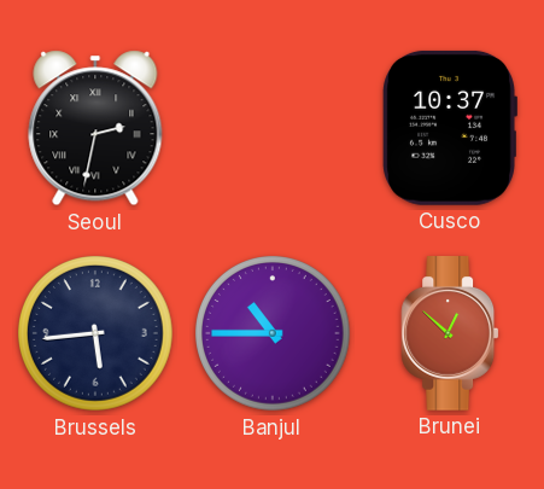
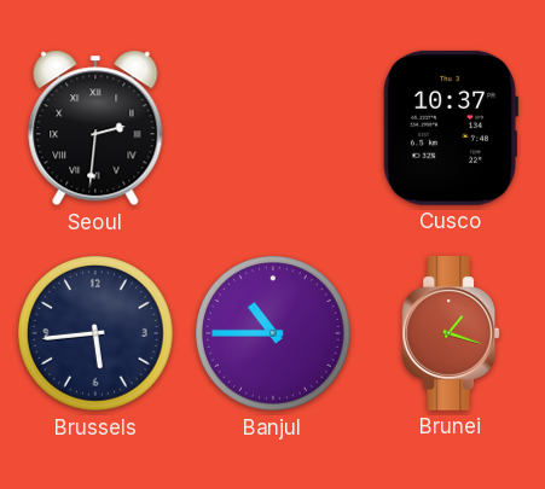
Seoul: 2:32 -> 2:31 (95, 128)
Brunei: 12:52 -> 1:18 (451, 334)
